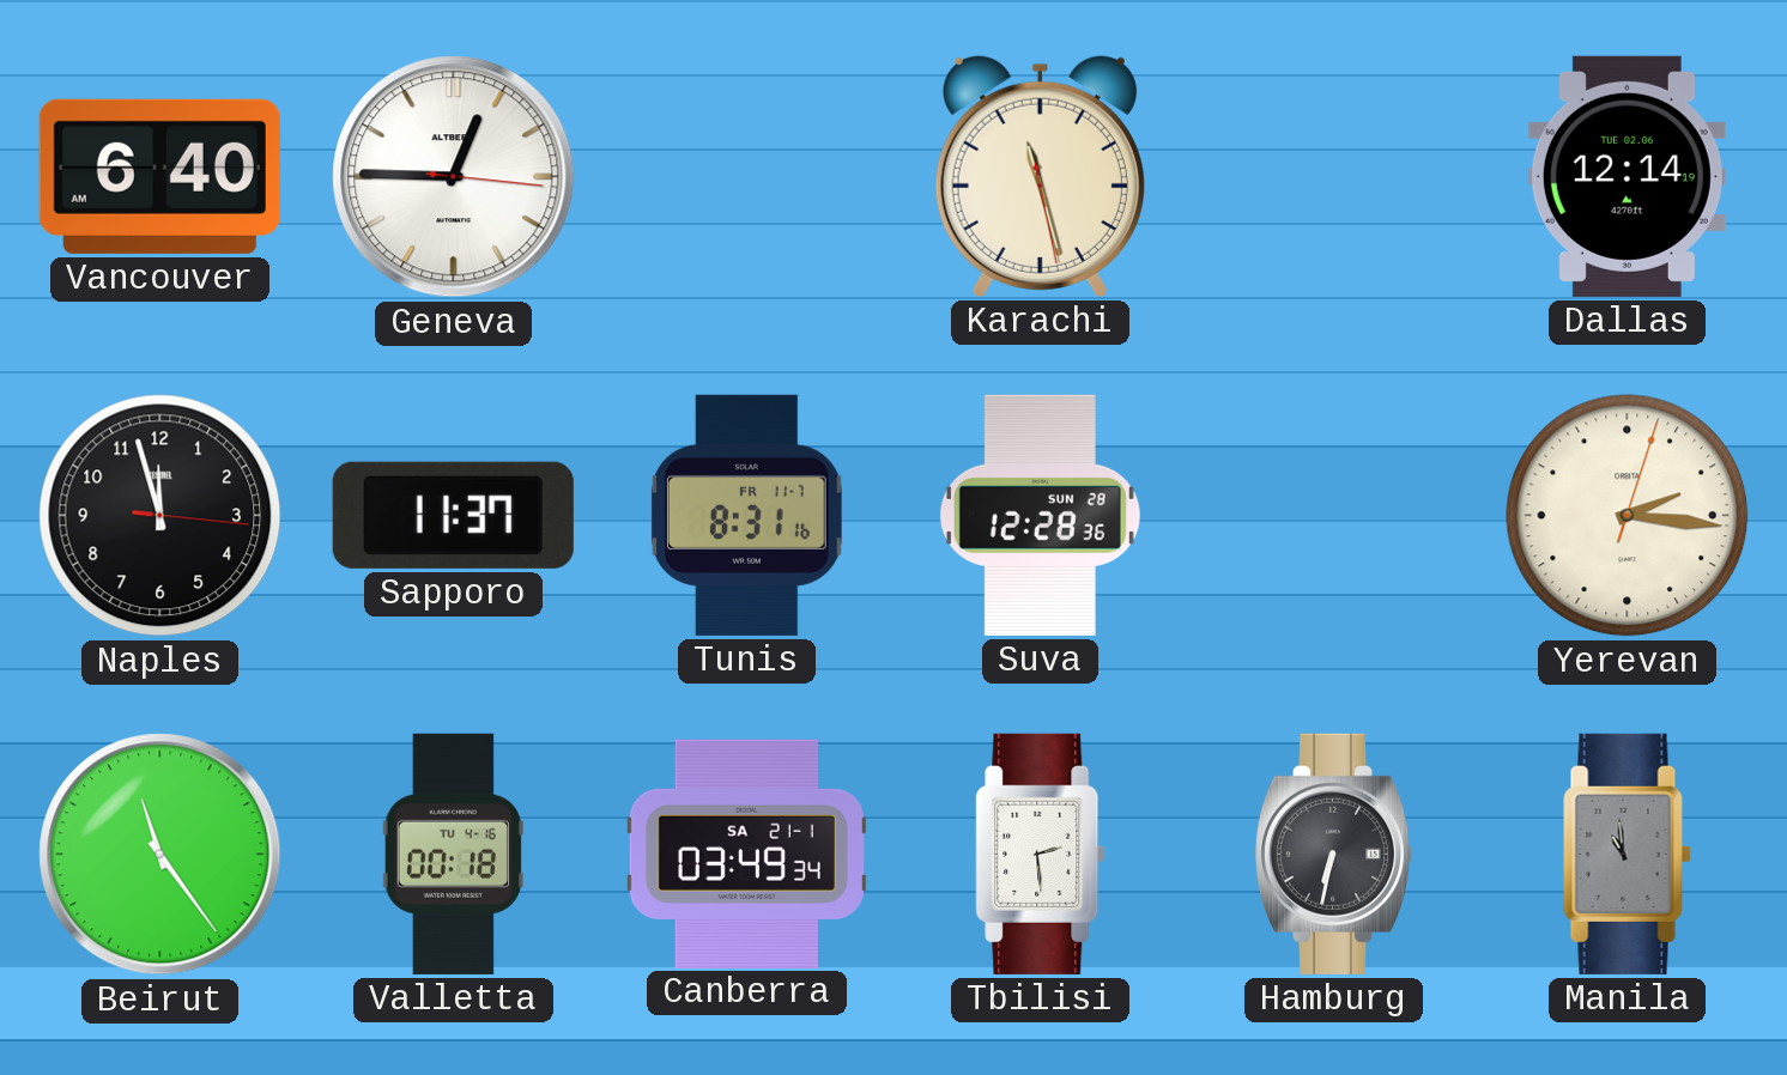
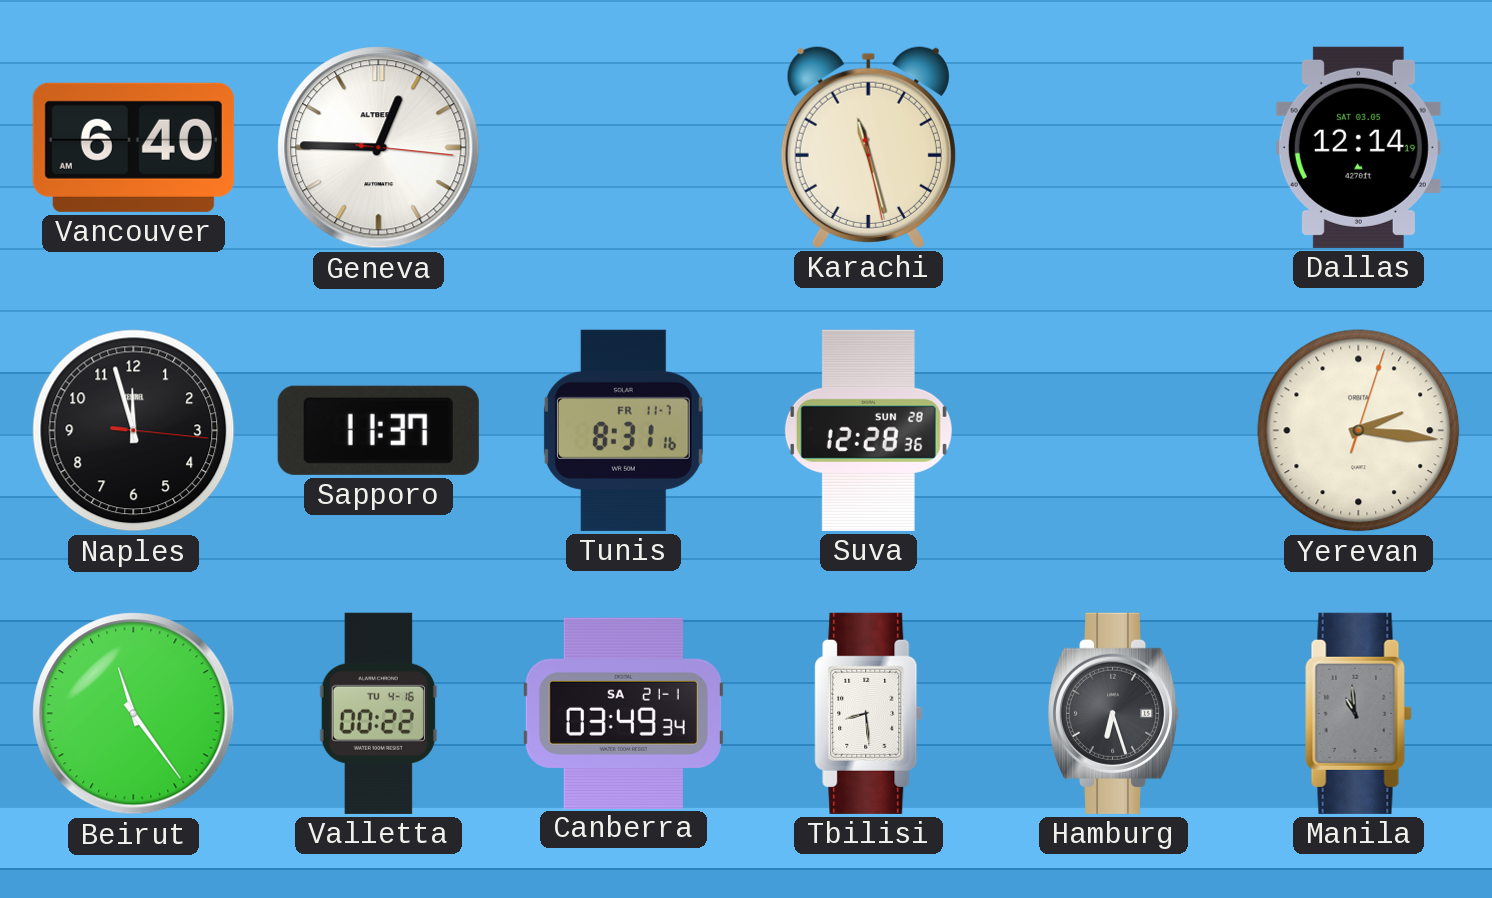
Dallas date: TUE 02.06 -> SAT 03.05 (1358, 147)
Valletta: 00:18 -> 00:22 (378, 713)
Tbilisi: 2:29 -> 8:29 (869, 713)
Hamburg: 6:32 -> 6:27 (1114, 713)
